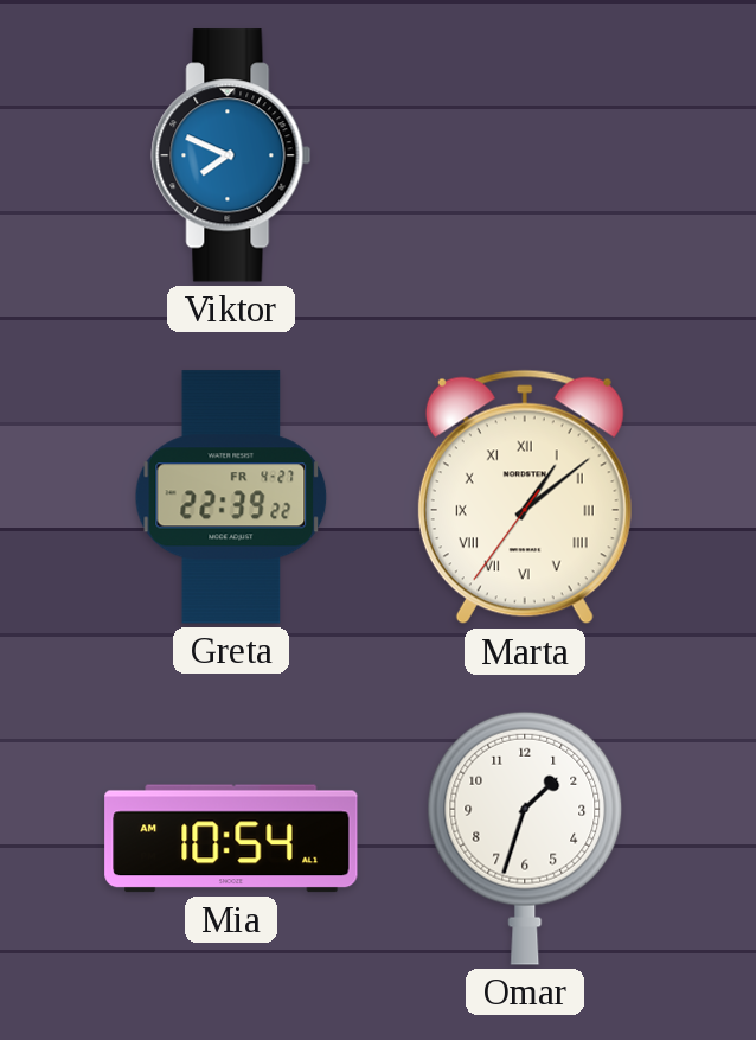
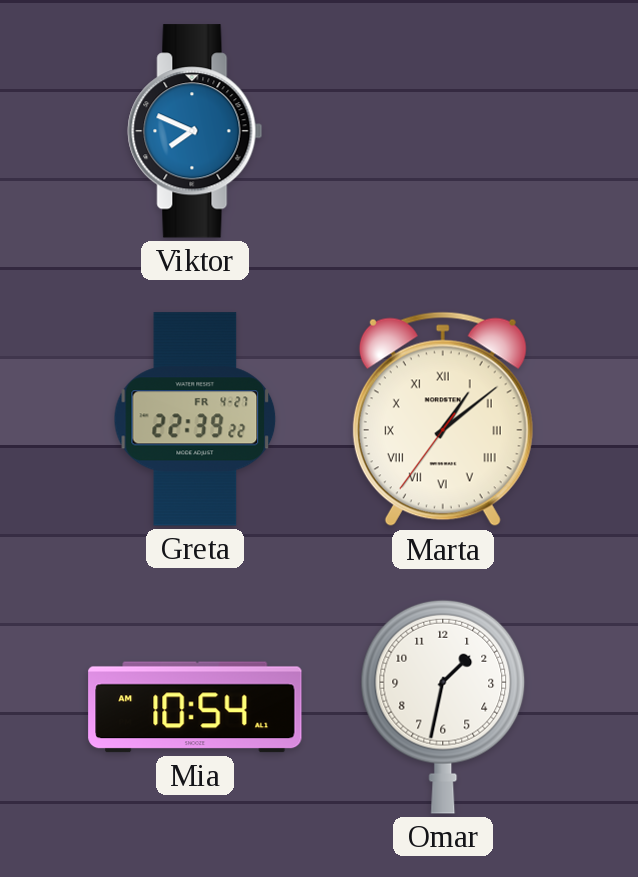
Omar: 1:33 -> 1:32 (443, 707)
